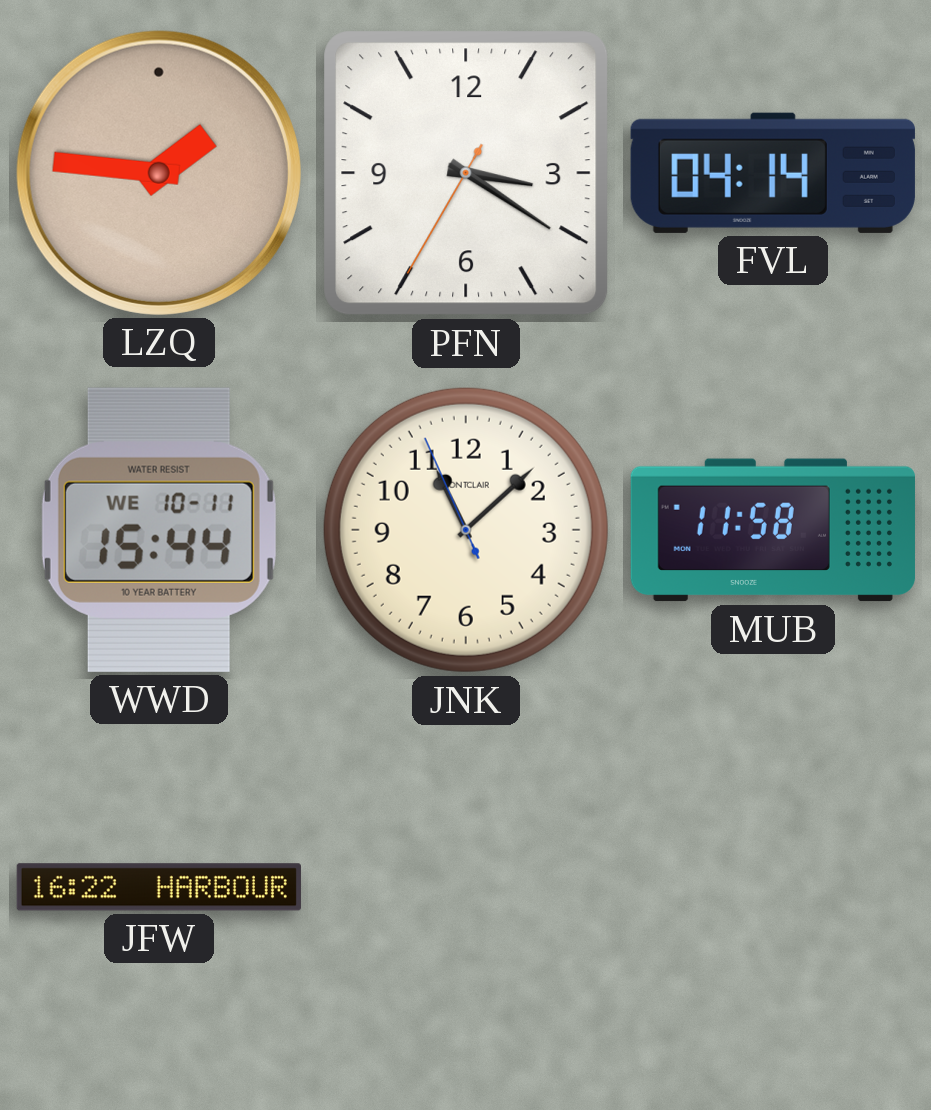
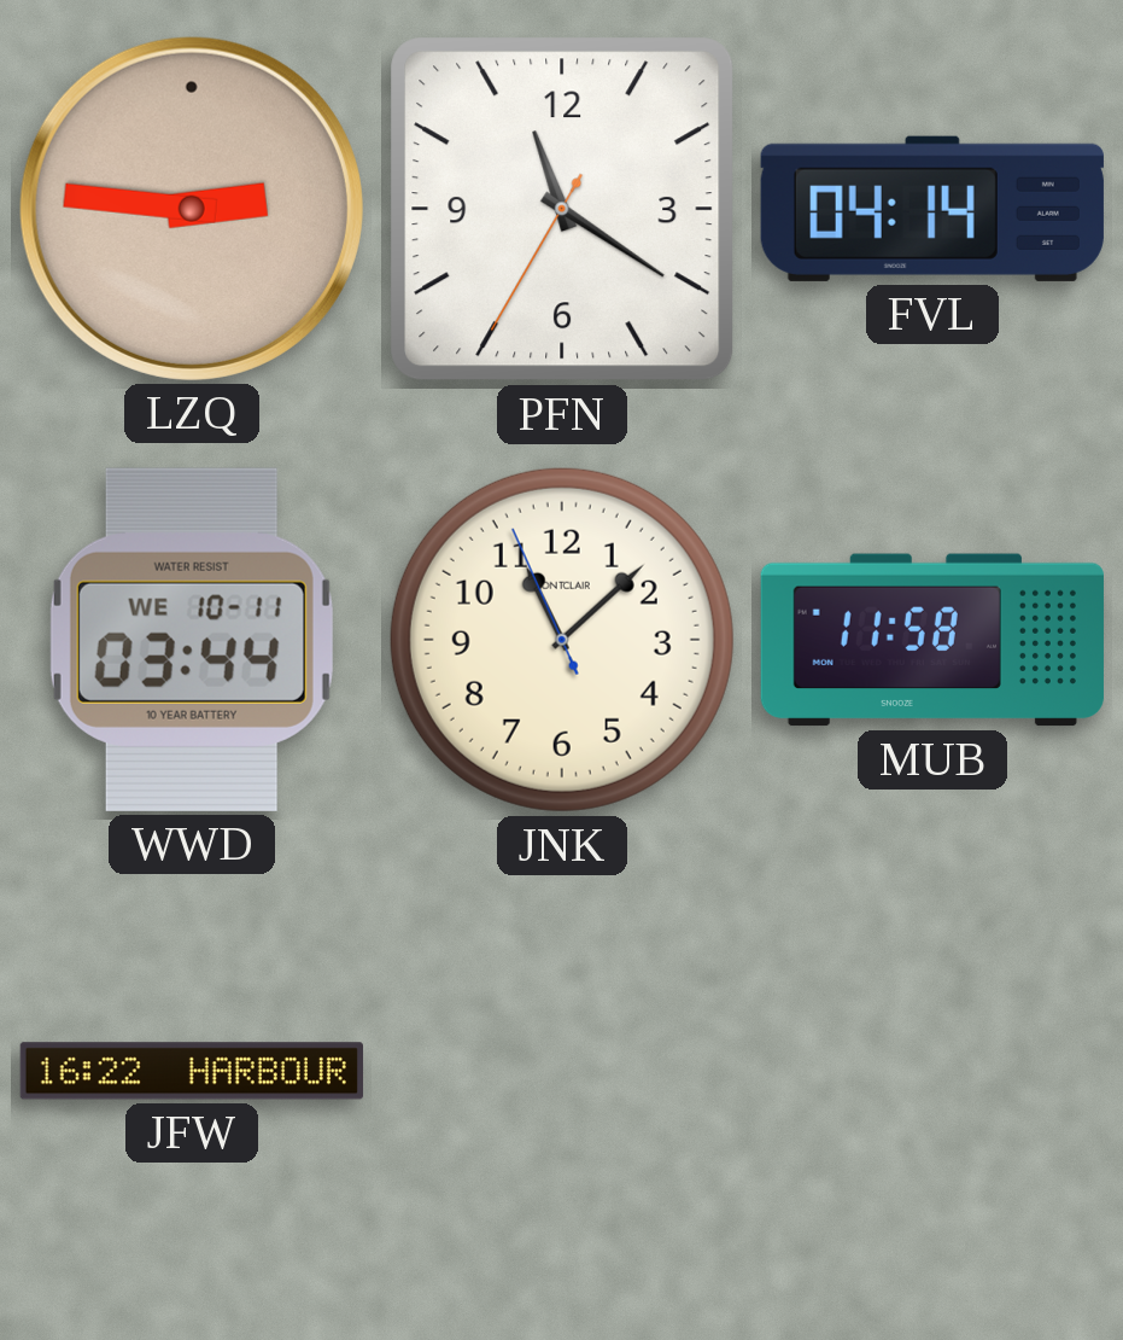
LZQ: 1:46 -> 2:46 (192, 209)
PFN: 3:20 -> 11:20 (562, 209)
WWD: 15:44 -> 03:44 (192, 640)
